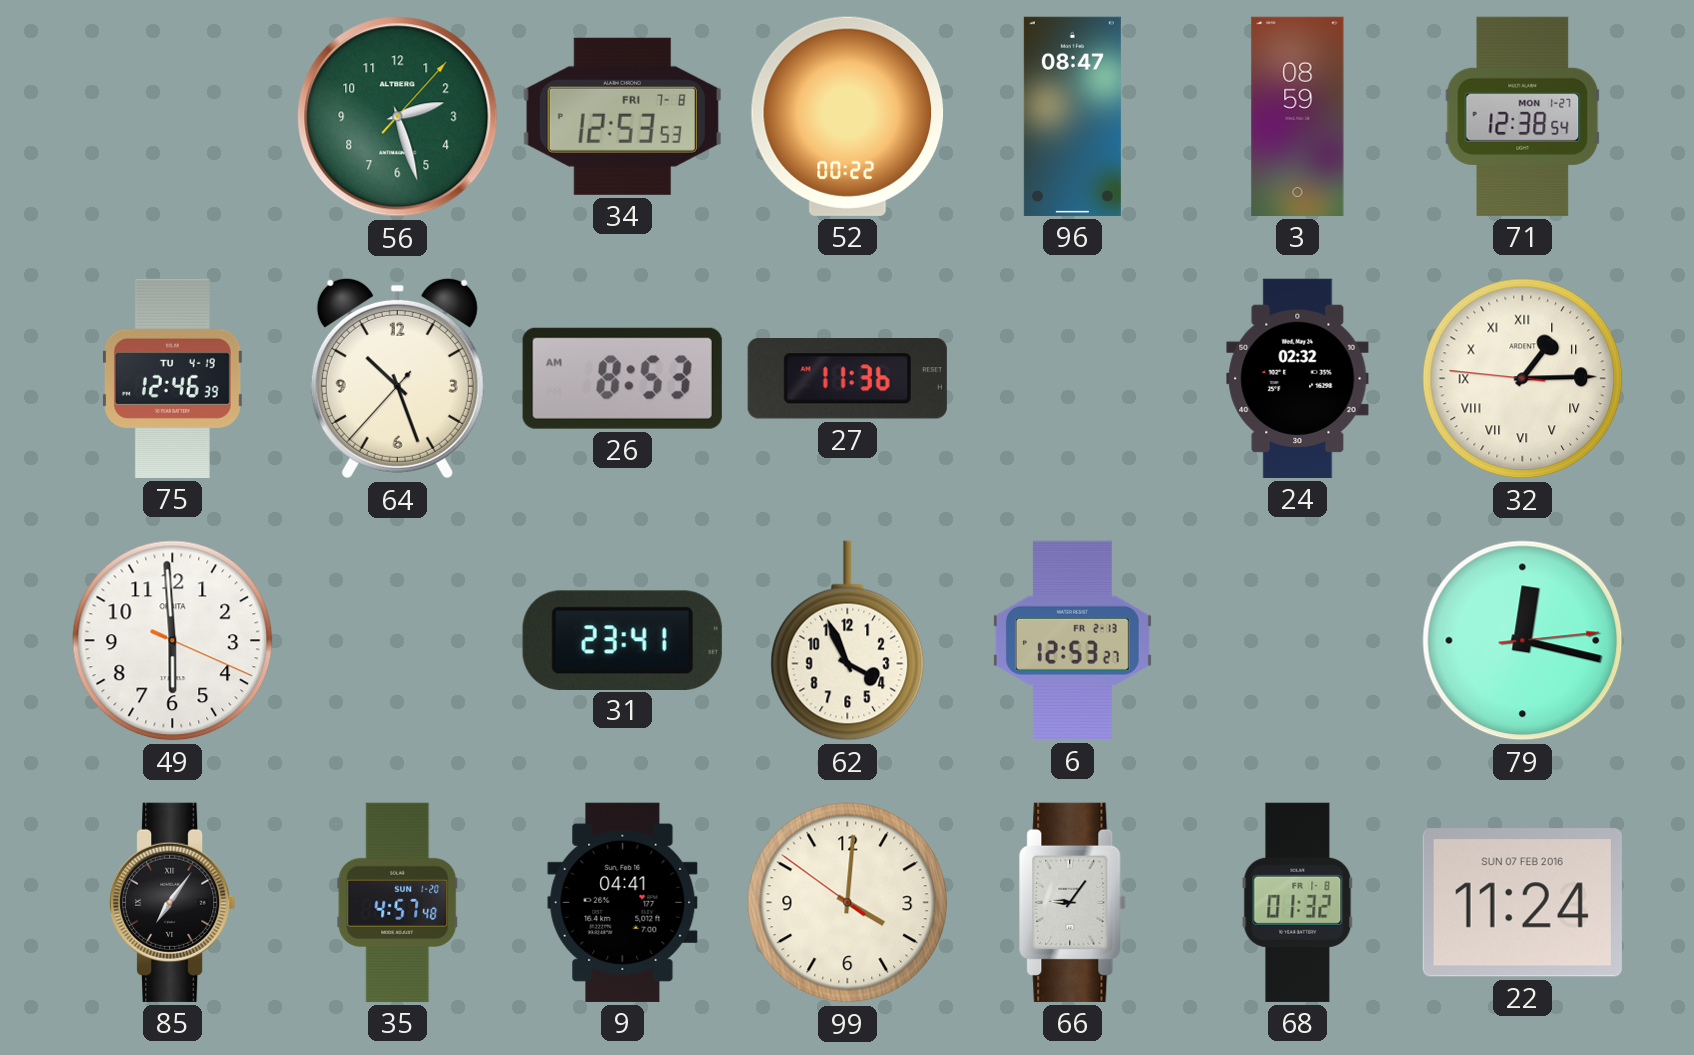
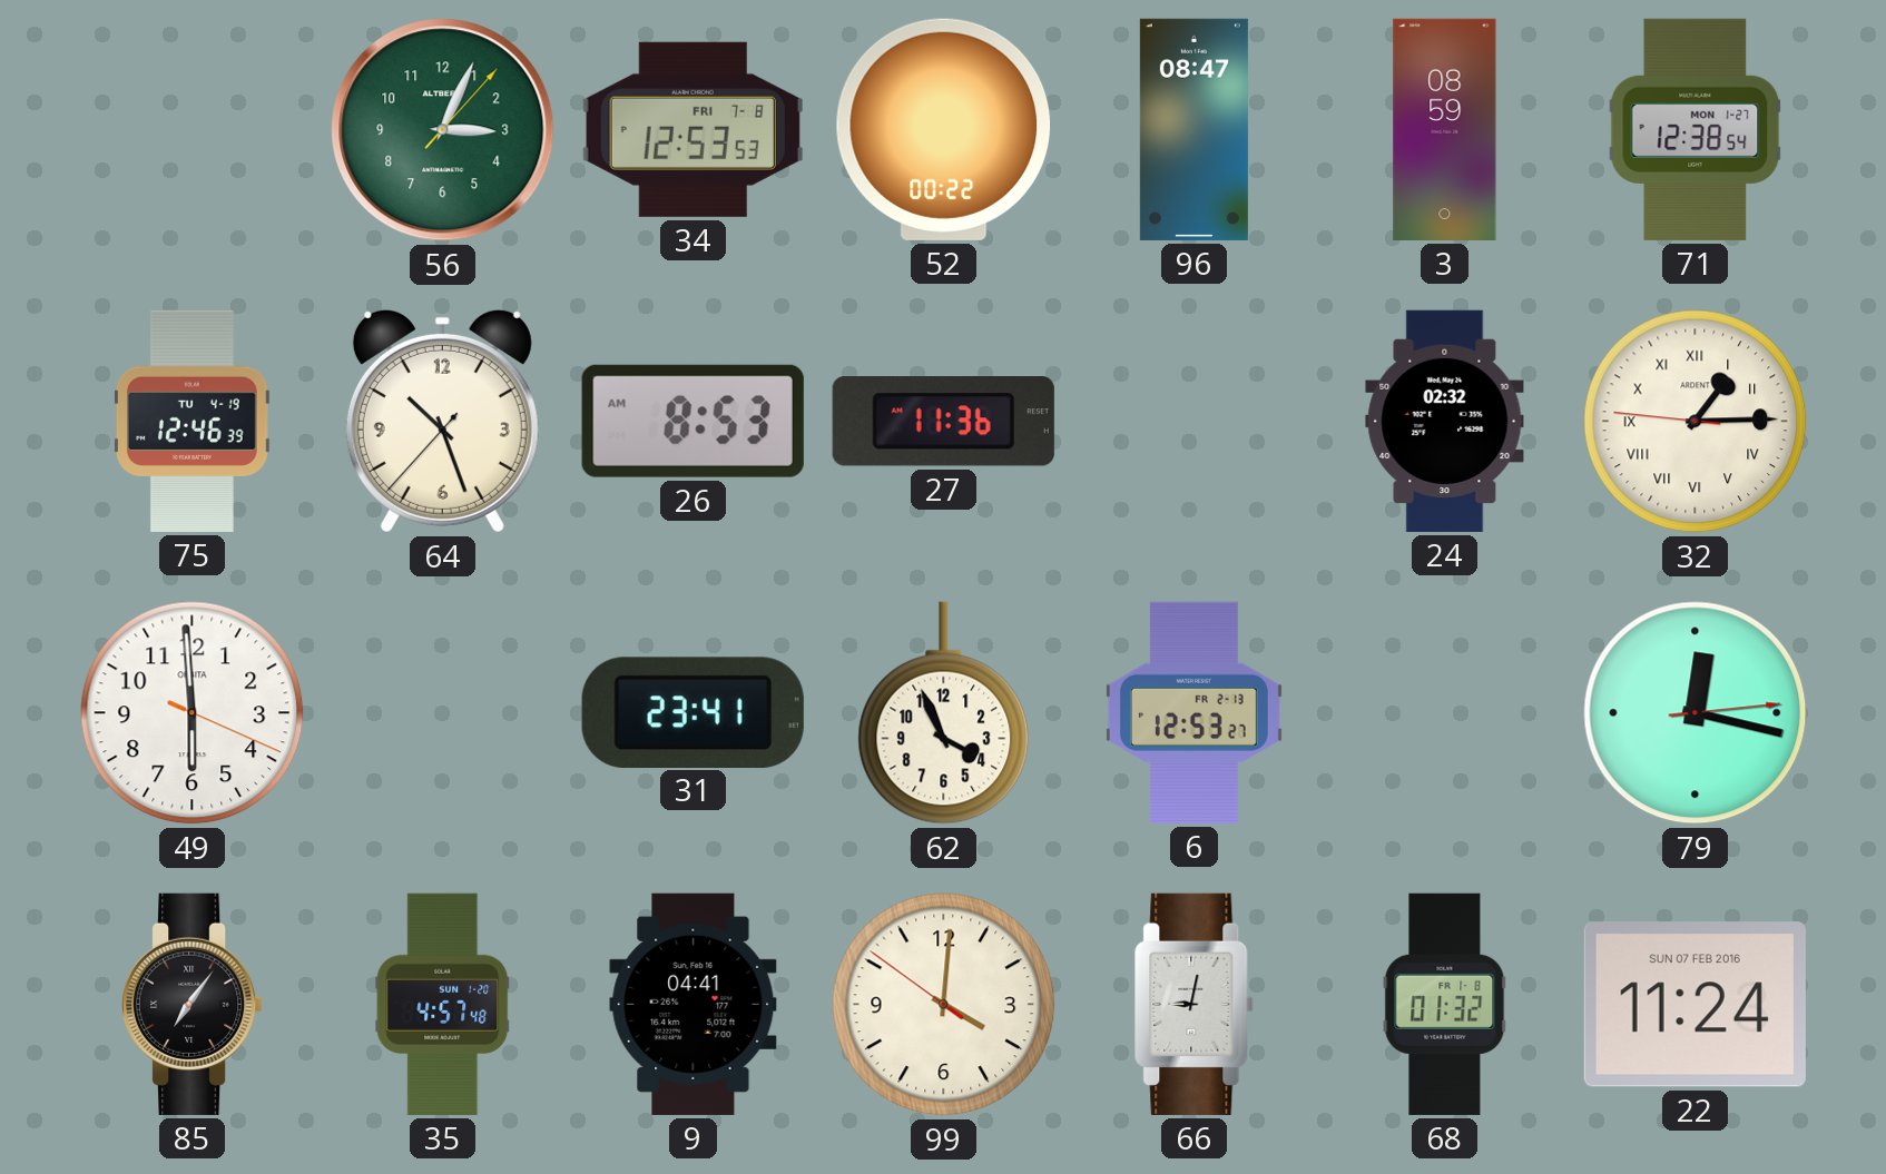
56: 2:27 -> 3:04 (443, 130)
66: 9:06 -> 9:02 (1195, 1004)
